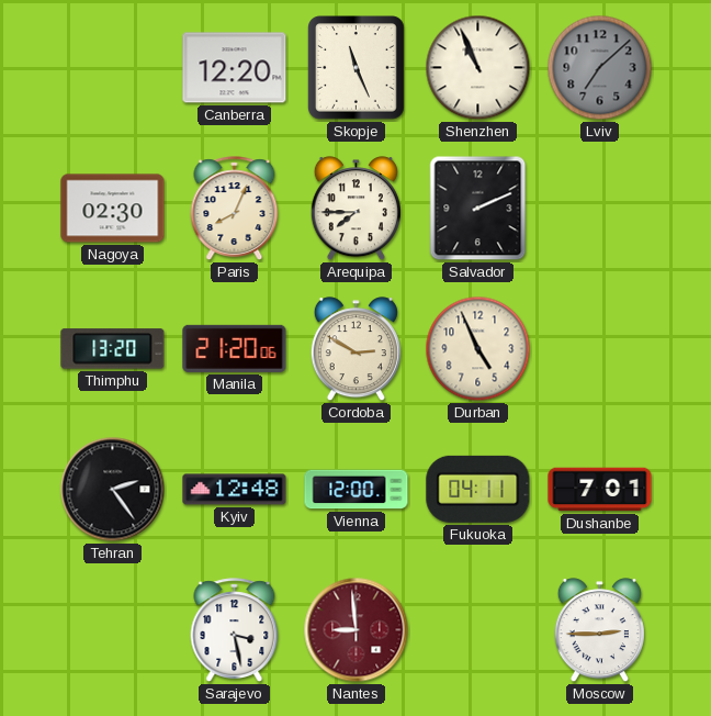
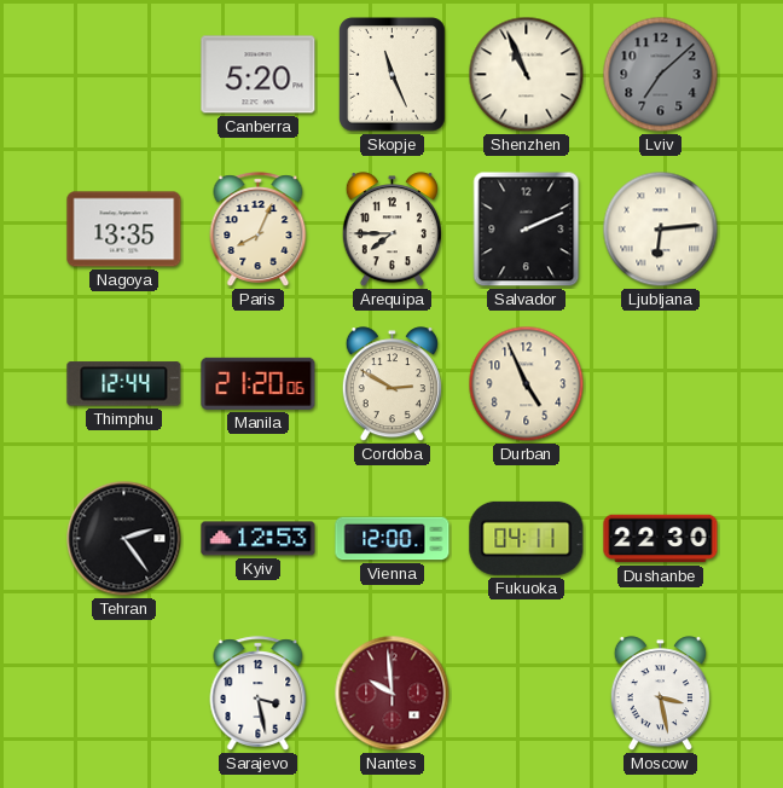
Canberra: 12:20 -> 5:20 (259, 75)
Nagoya: 02:30 -> 13:35 (124, 230)
Ljubljana: none -> 6:14 (661, 230)
Thimphu: 13:20 -> 12:44 (124, 384)
Kyiv: 12:48 -> 12:53 (259, 539)
Dushanbe: 7:01 -> 22:30 (661, 539)
Nantes: 8:59 -> 9:59 (393, 694)
Moscow: 2:45 -> 3:28 (660, 694)
